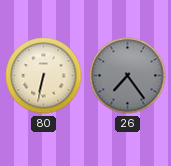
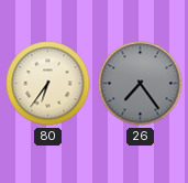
80: 6:32 -> 6:36 (48, 84)
